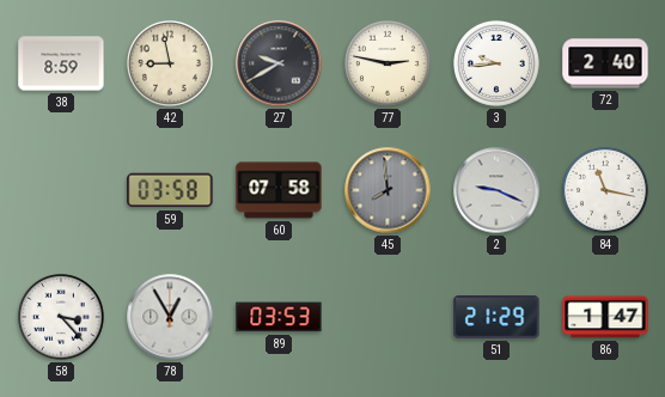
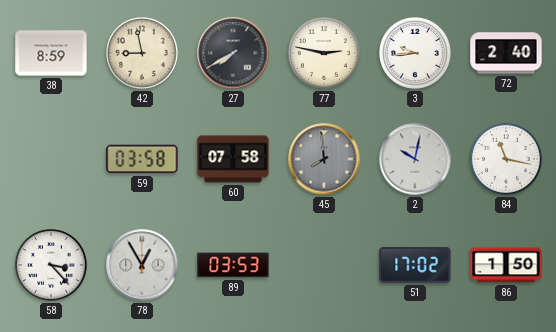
27: 9:40 -> 7:40 (233, 53)
2: 9:19 -> 10:02 (415, 159)
51: 21:29 -> 17:02 (415, 265)
86: 1:47 -> 1:50 (506, 265)
